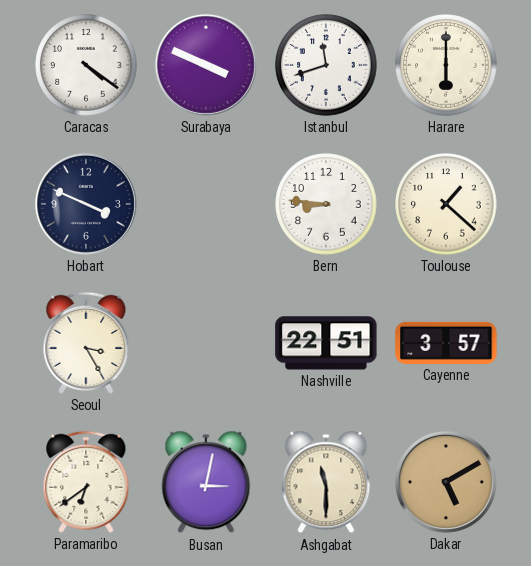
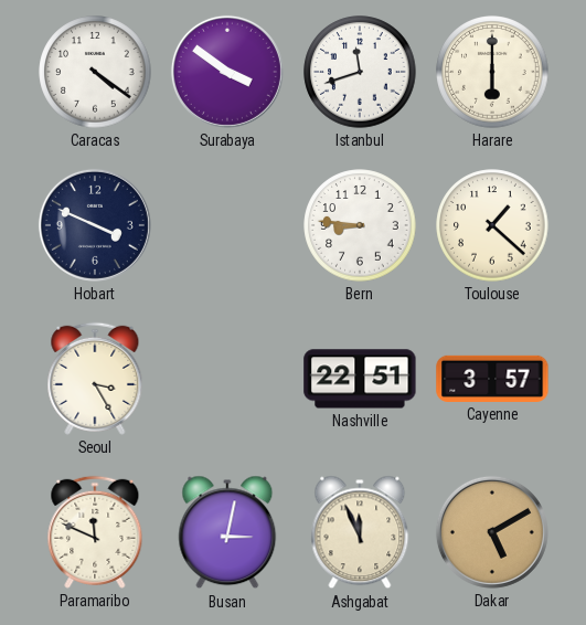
Surabaya: 3:49 -> 3:51 (227, 72)
Paramaribo: 6:39 -> 11:49 (95, 532)
Ashgabat: 11:30 -> 11:56 (360, 532)
